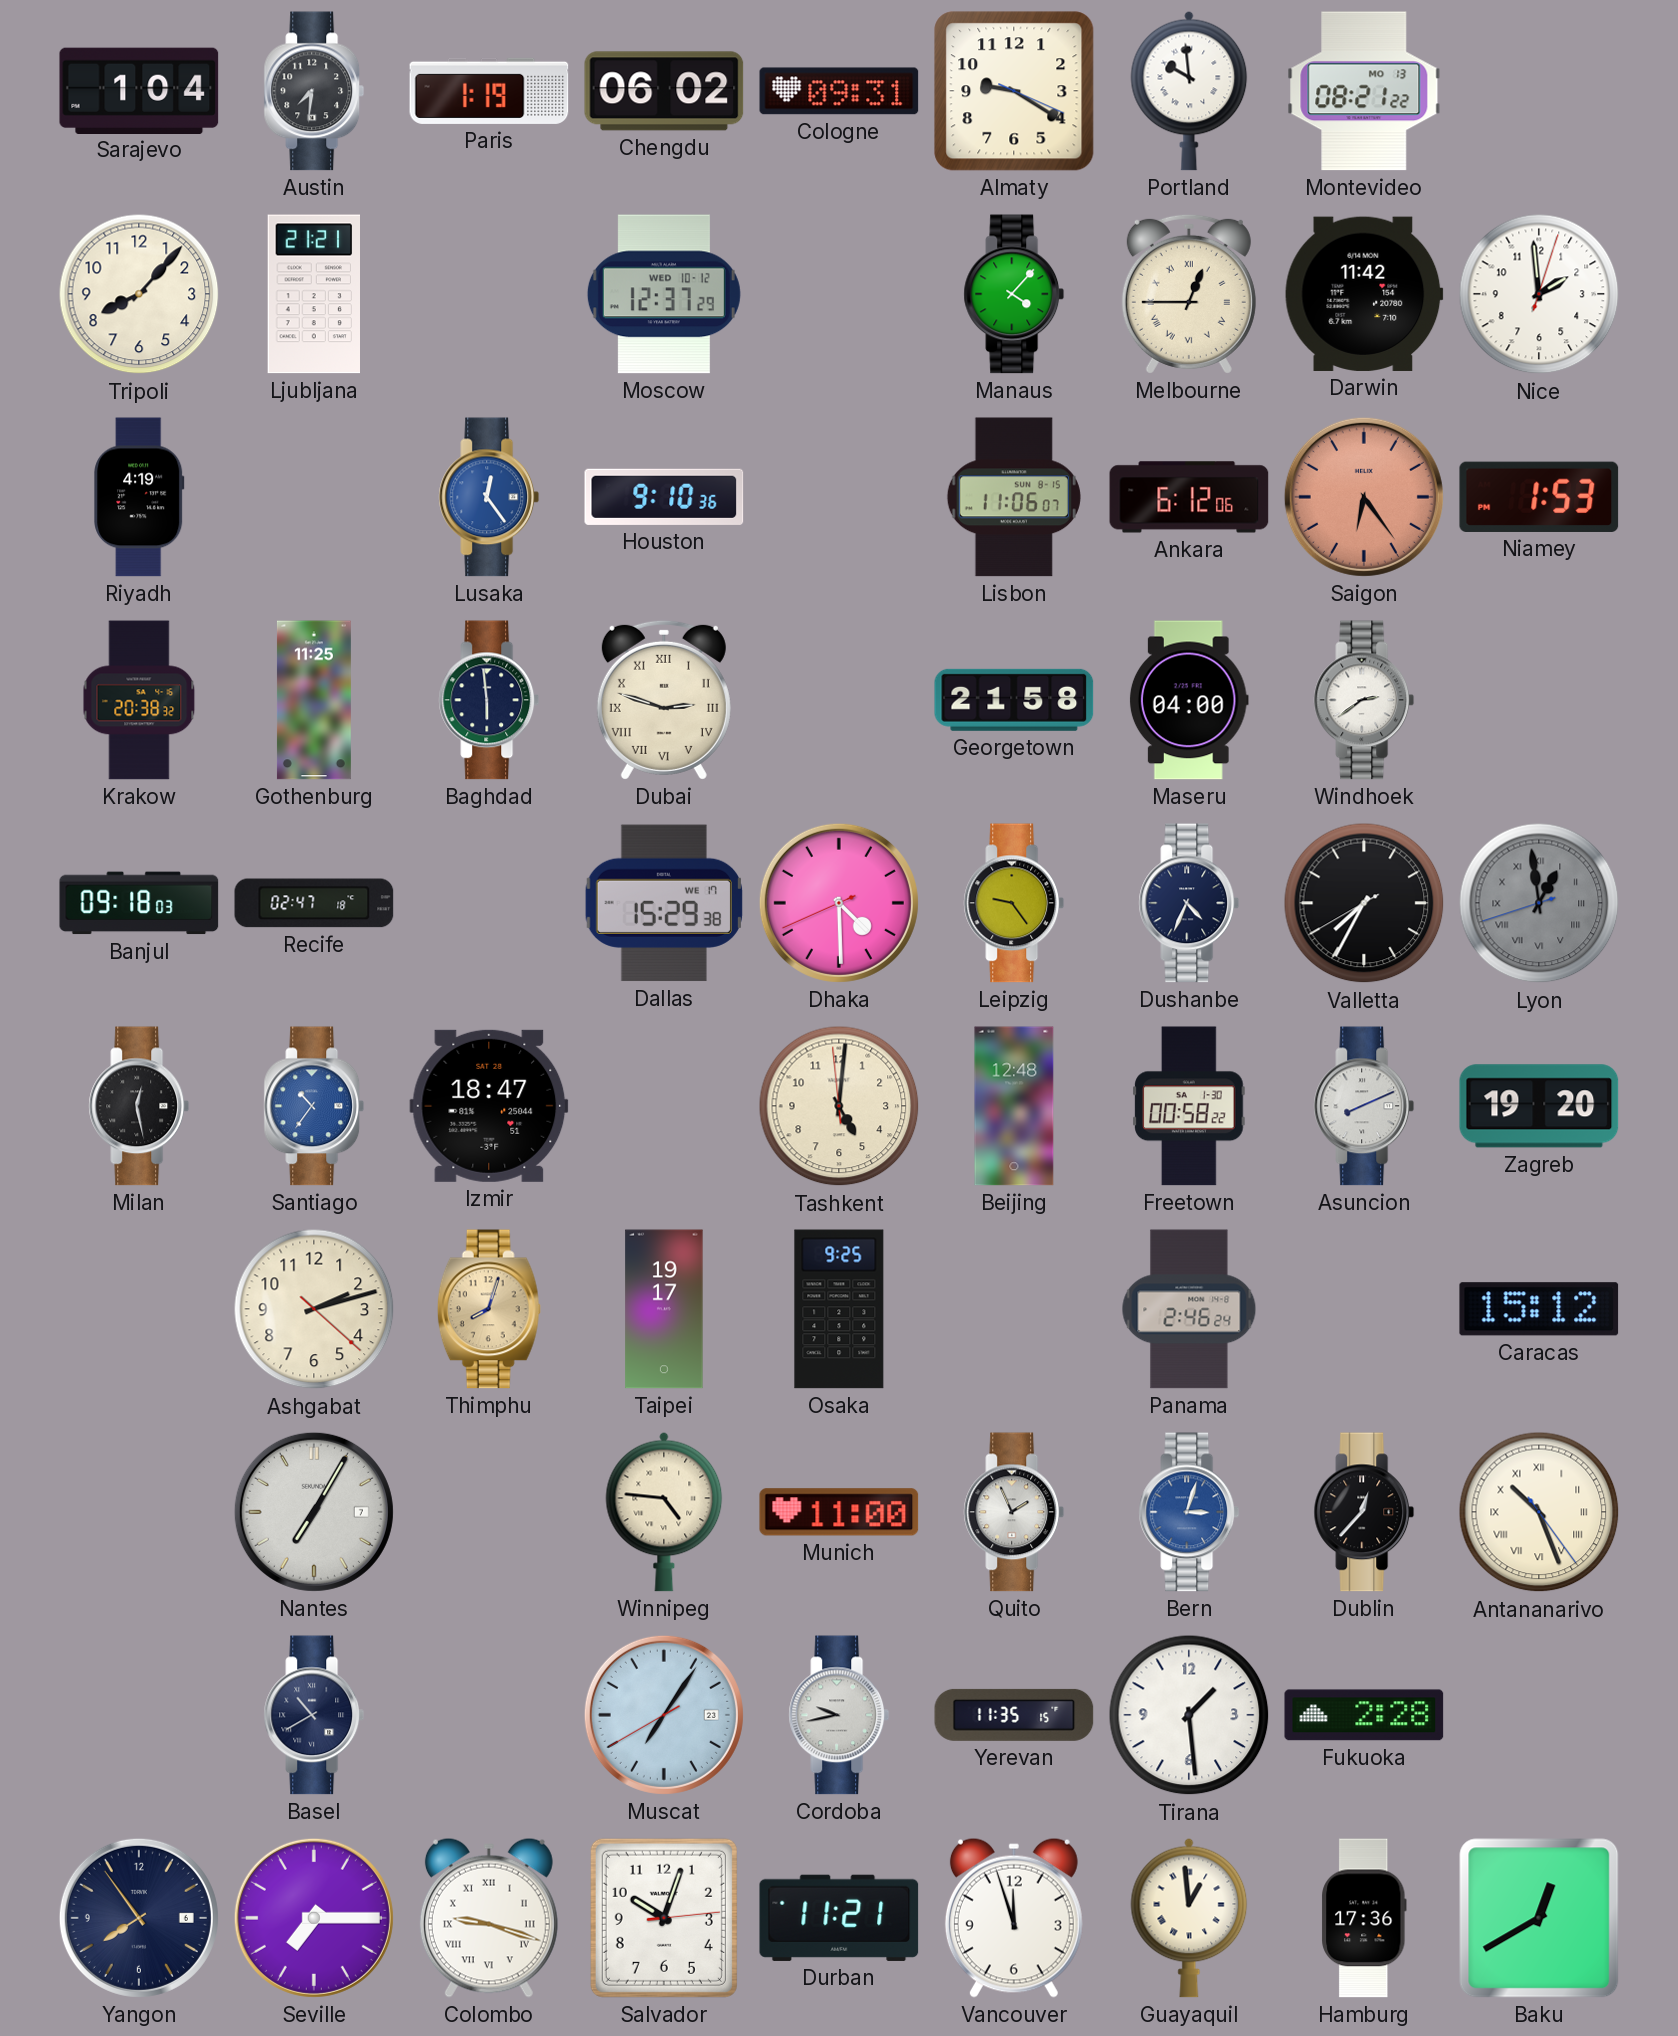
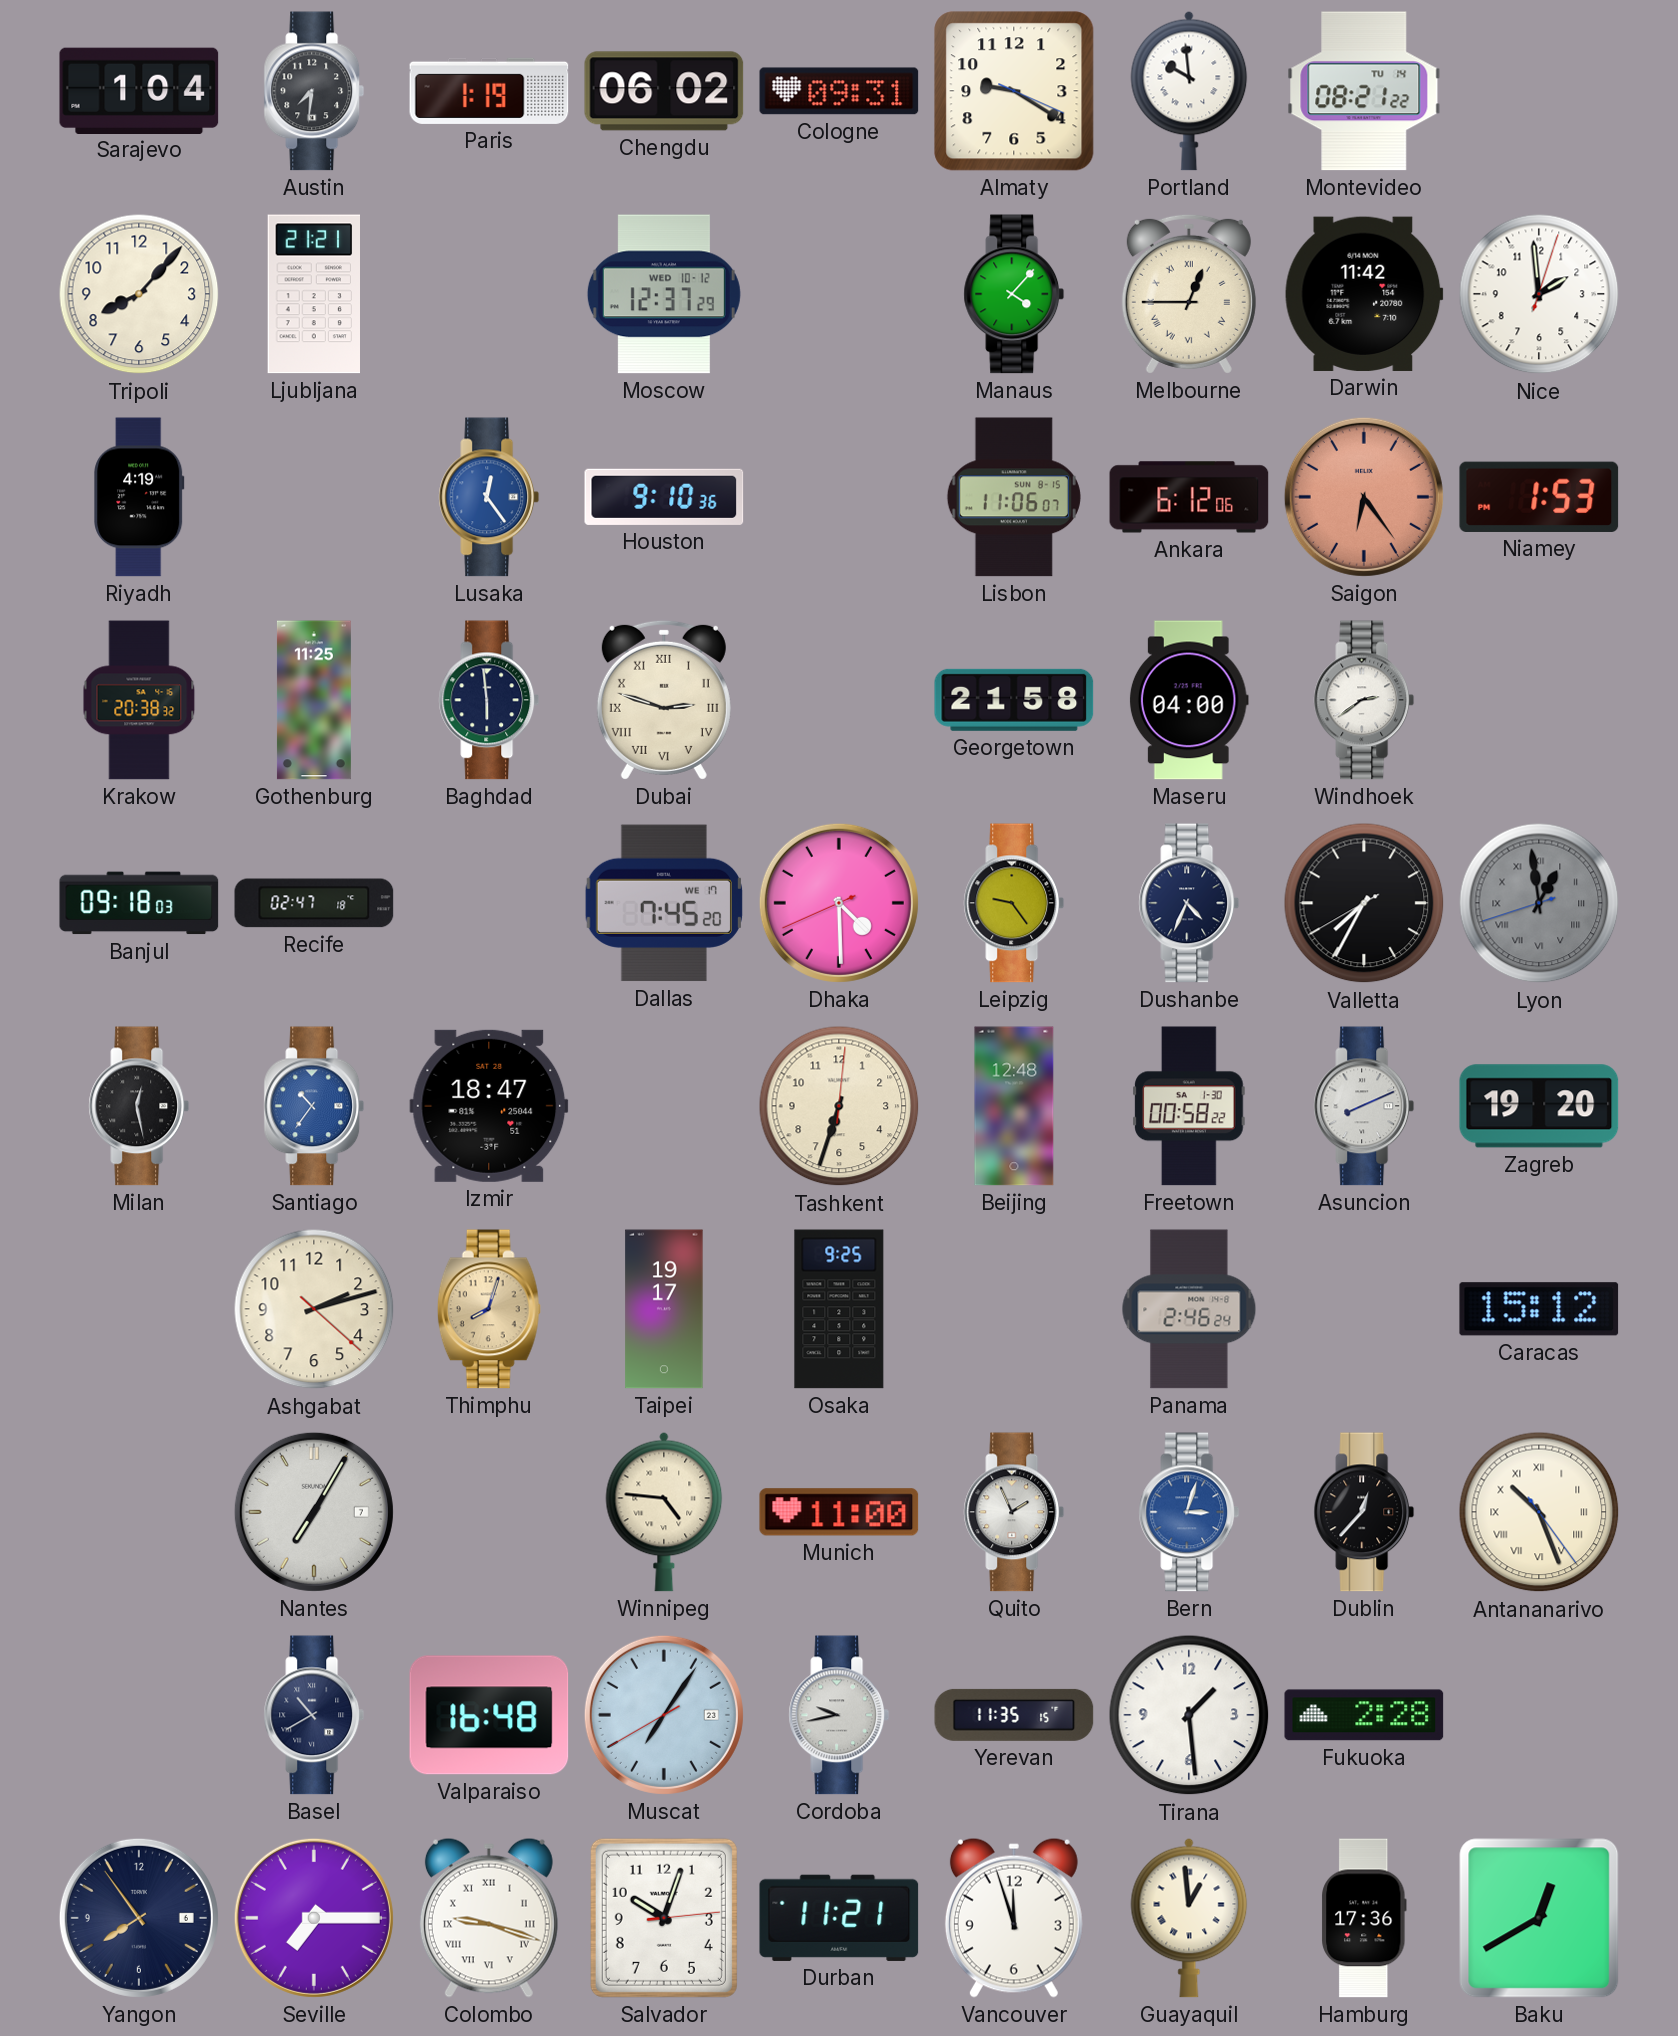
Montevideo date: MO 13 -> TU 14 (1364, 91)
Dallas: 15:29 -> 7:45 (664, 903)
Tashkent: 5:00 -> 6:33 (839, 1106)
Valparaiso: none -> 16:48 (489, 1715)
